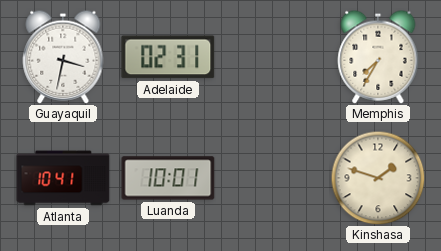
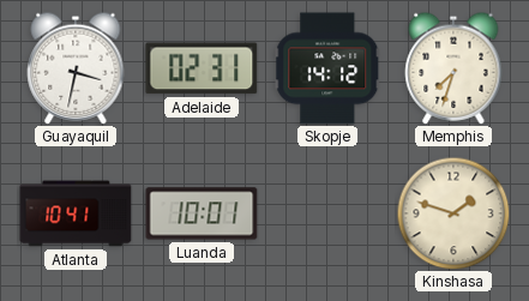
Skopje: none -> 14:12 (327, 68)
Memphis: 7:35 -> 7:33 (453, 68)
